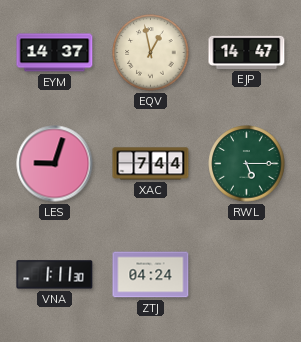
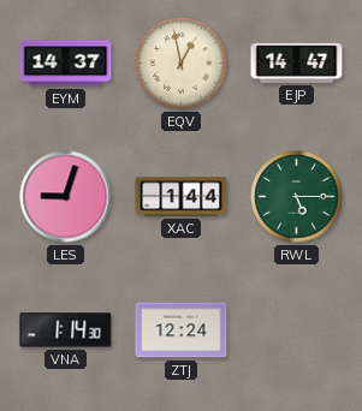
XAC: 7:44 -> 1:44 (182, 197)
VNA: 1:11 -> 1:14 (66, 330)
ZTJ: 04:24 -> 12:24 (182, 330)
